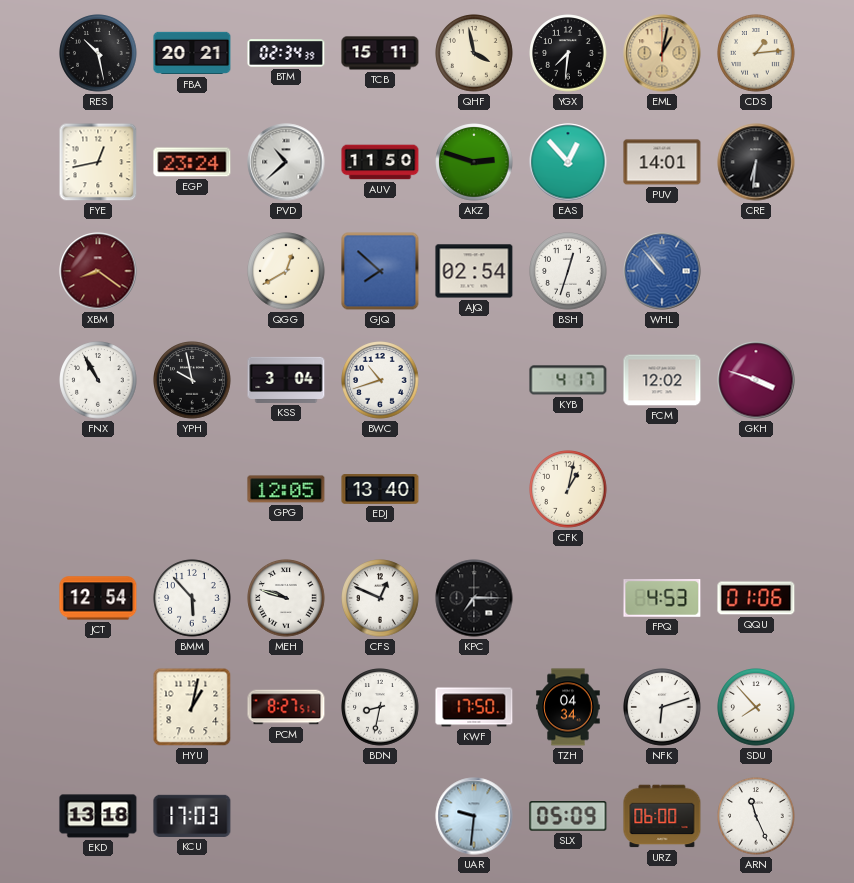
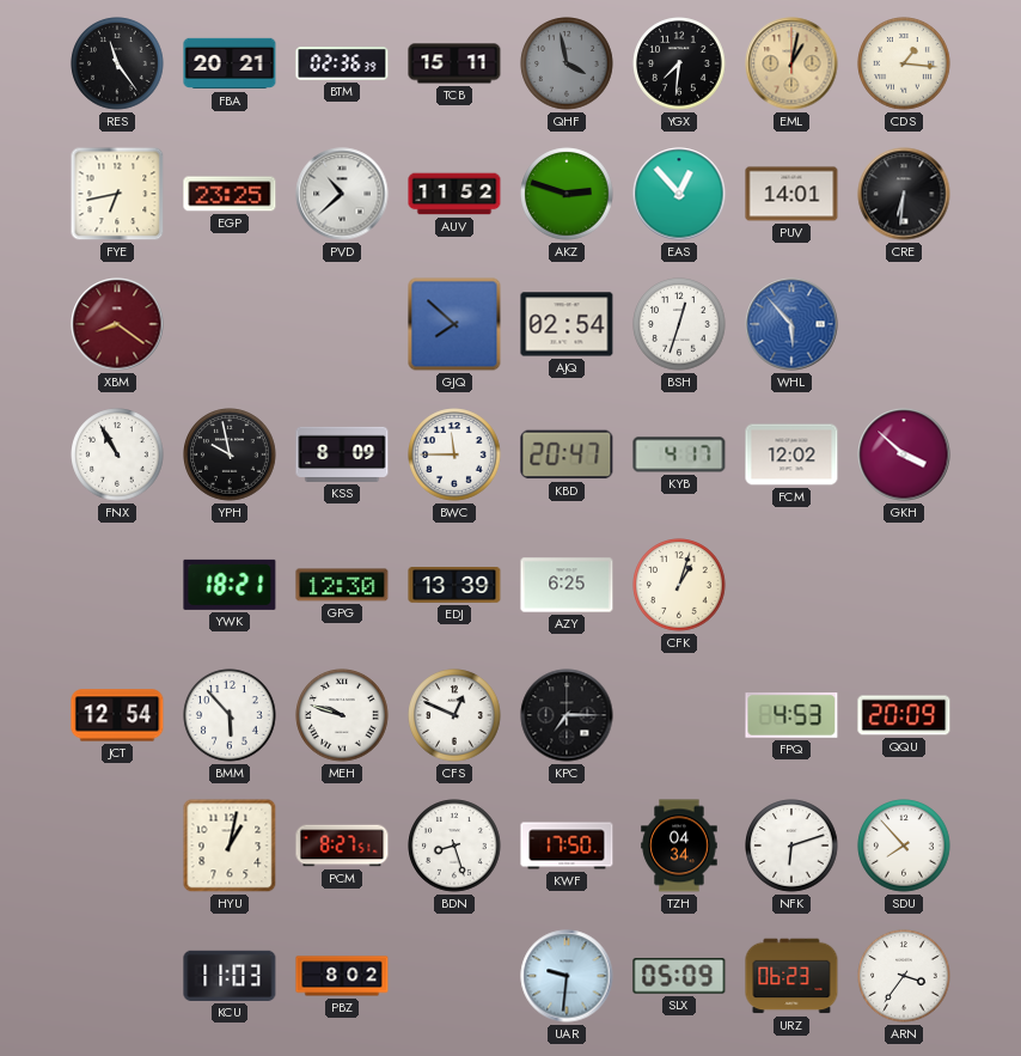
RES: 10:28 -> 11:24 (117, 63)
BTM: 02:34 -> 02:36 (342, 63)
QHF dial: cream -> grey (567, 63)
CDS: 1:14 -> 1:16 (904, 63)
FYE: 12:43 -> 6:43 (117, 194)
EGP: 23:24 -> 23:25 (230, 194)
AUV: 11:50 -> 11:52 (454, 194)
QGG: 12:40 -> none (286, 271)
WHL: 10:53 -> 5:53 (791, 324)
KSS: 3:04 -> 8:09 (342, 454)
BWC: 10:42 -> 11:45 (454, 454)
KBD: none -> 20:47 (567, 454)
GKH: 3:48 -> 3:52 (904, 454)
YWK: none -> 18:21 (230, 585)
GPG: 12:05 -> 12:30 (342, 585)
EDJ: 13:40 -> 13:39 (454, 586)
AZY: none -> 6:25 (567, 585)
CFK: 1:02 -> 1:03 (679, 585)
QQU: 01:06 -> 20:09 (904, 715)
BDN: 8:32 -> 8:27 (454, 846)
EKD: 13:18 -> none (98, 816)
KCU: 17:03 -> 11:03 (230, 976)
PBZ: none -> 8:02 (342, 976)
URZ: 06:00 -> 06:23 (791, 976)
ARN: 11:26 -> 3:36 (904, 976)
